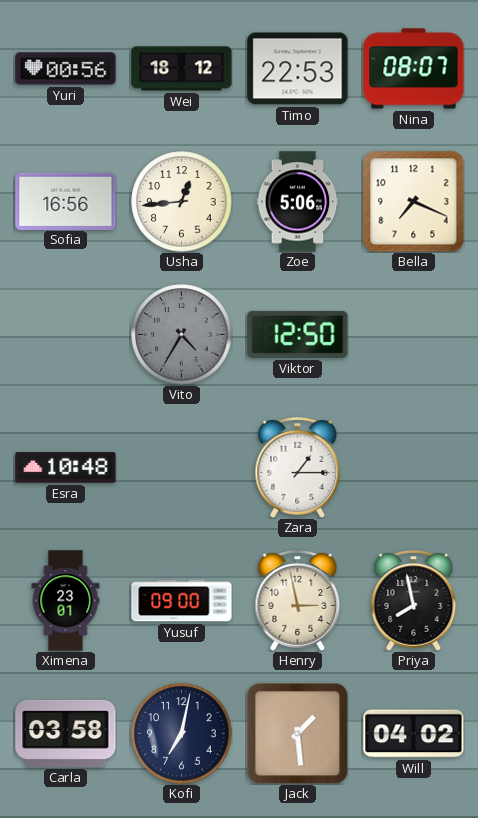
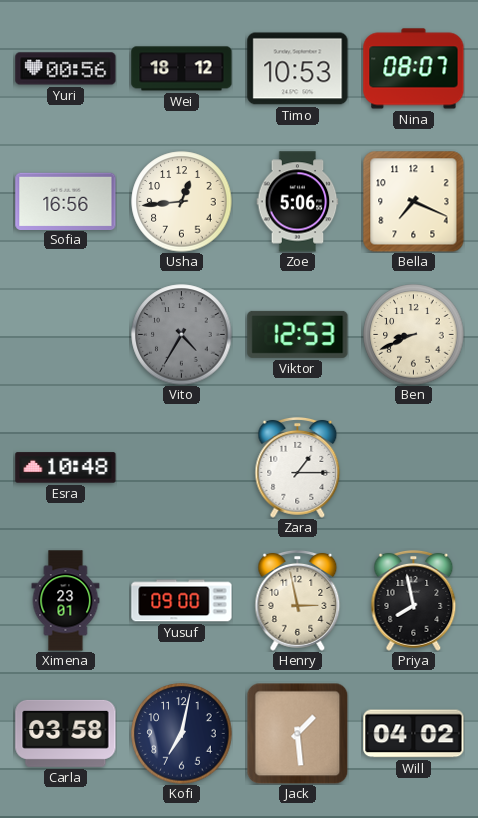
Timo: 22:53 -> 10:53 (298, 69)
Viktor: 12:50 -> 12:53 (298, 334)
Ben: none -> 8:41 (414, 335)
